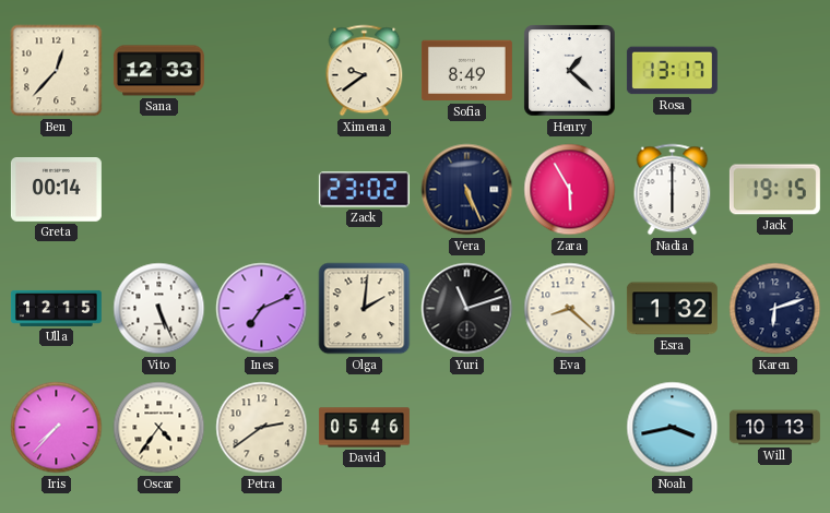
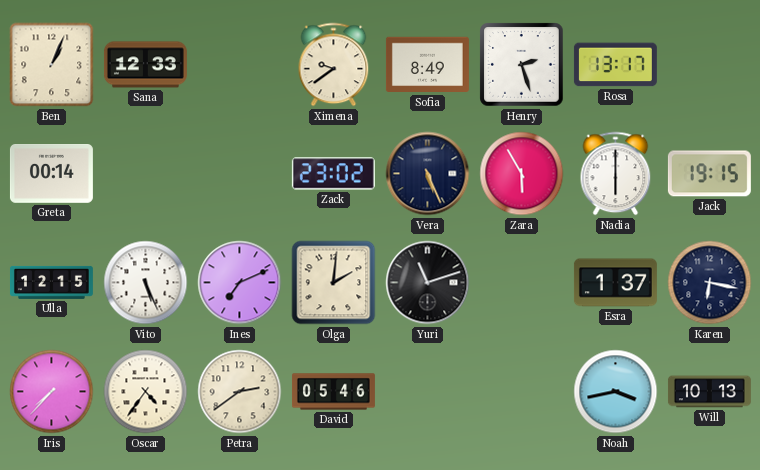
Ben: 12:37 -> 1:04 (52, 65)
Henry: 1:22 -> 2:27 (522, 65)
Eva: 8:22 -> none (570, 309)
Esra: 1:32 -> 1:37 (615, 283)
Karen: 6:12 -> 6:17 (710, 283)
